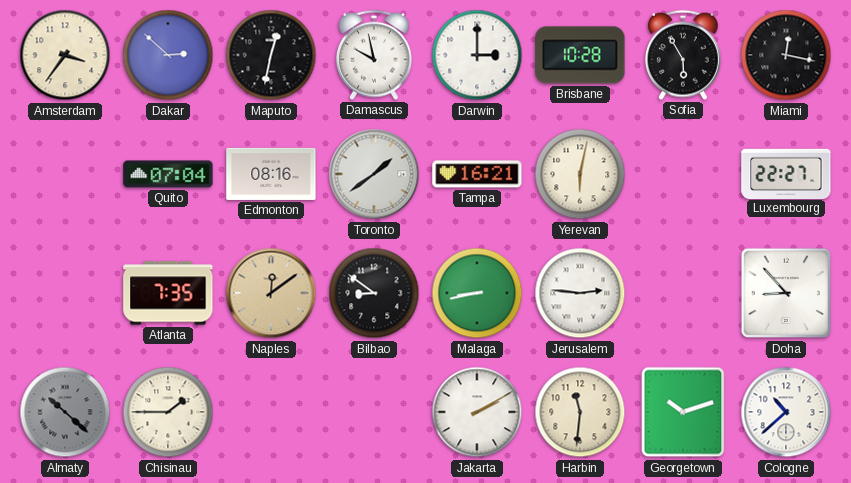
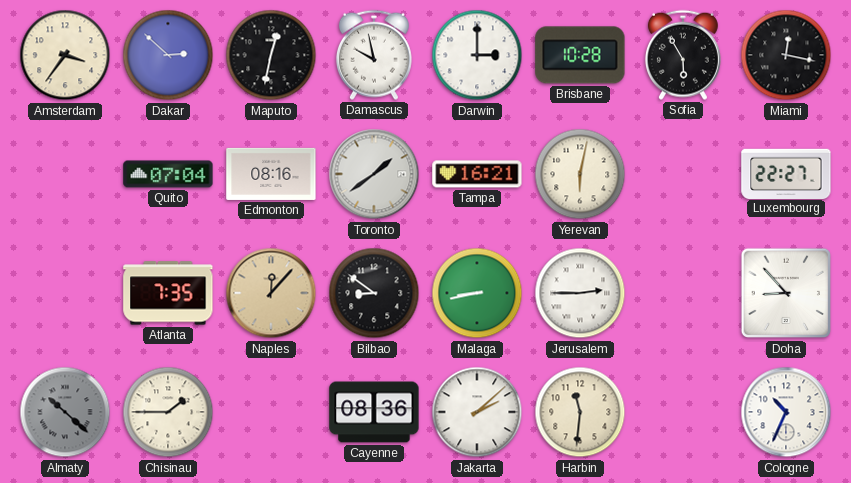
Naples: 12:09 -> 12:07 (271, 293)
Jerusalem: 2:46 -> 2:45 (580, 293)
Cayenne: none -> 08:36 (374, 412)
Jakarta: 2:10 -> 2:08 (477, 412)
Georgetown: 10:12 -> none (683, 412)
Cologne: 10:38 -> 10:34 (786, 412)
